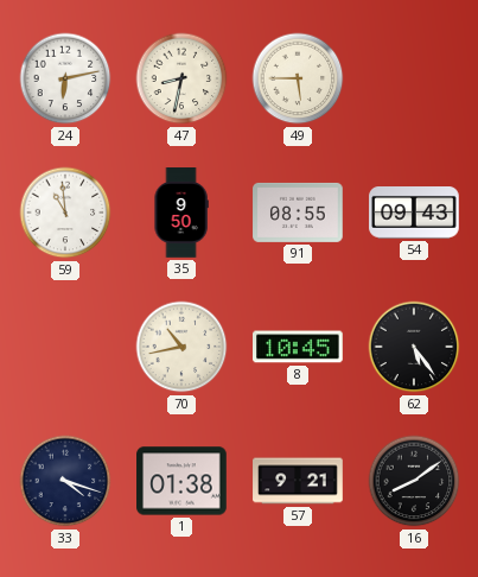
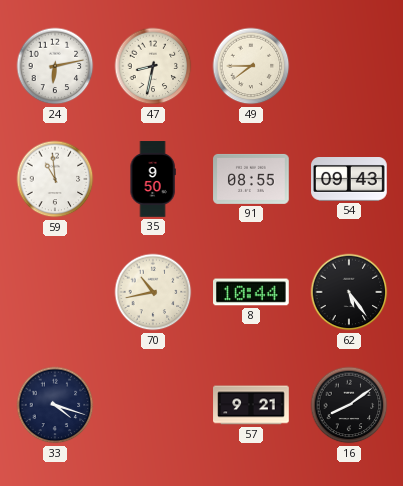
49: 5:45 -> 7:45 (251, 66)
8: 10:45 -> 10:44 (252, 292)
1: 01:38 -> none (181, 481)
